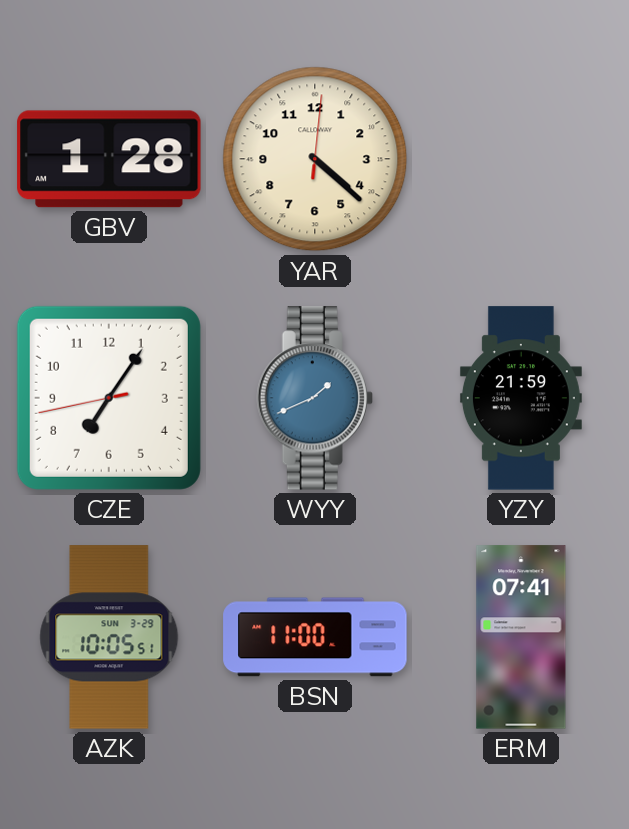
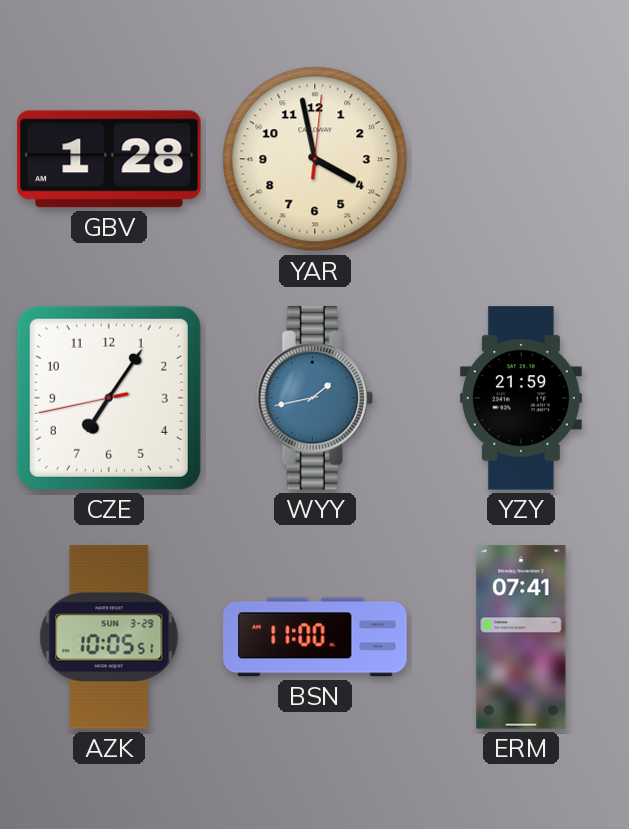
YAR: 4:22 -> 3:58 (315, 159)
WYY: 1:41 -> 1:43 (315, 398)
